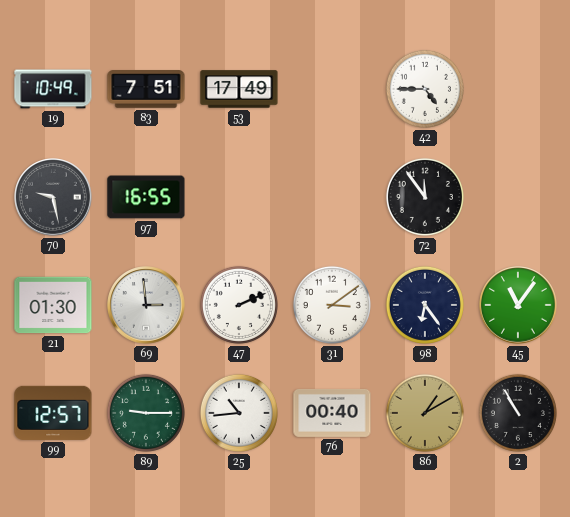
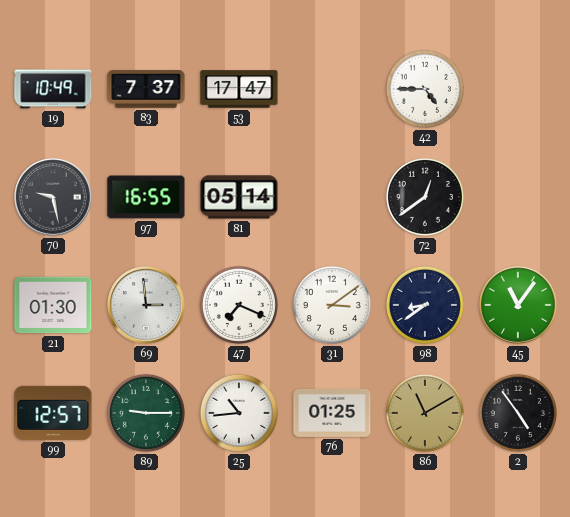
83: 7:51 -> 7:37 (146, 89)
53: 17:49 -> 17:47 (239, 89)
81: none -> 05:14 (239, 197)
72: 11:54 -> 12:39 (425, 197)
47: 2:11 -> 7:19 (239, 305)
98: 6:24 -> 8:39 (425, 305)
76: 00:40 -> 01:25 (332, 413)
86: 1:10 -> 11:10 (425, 413)
2: 10:55 -> 4:54 (518, 413)
